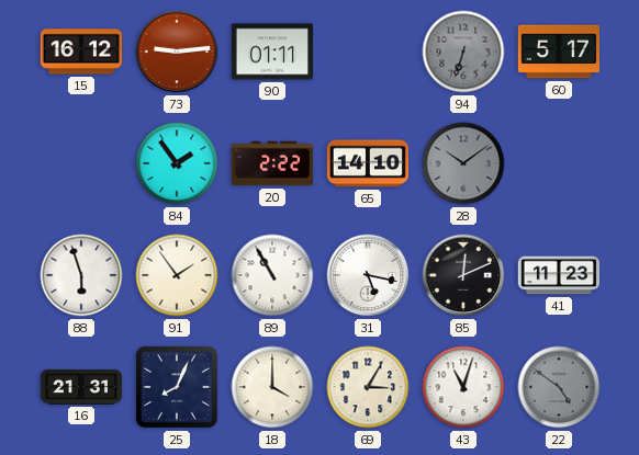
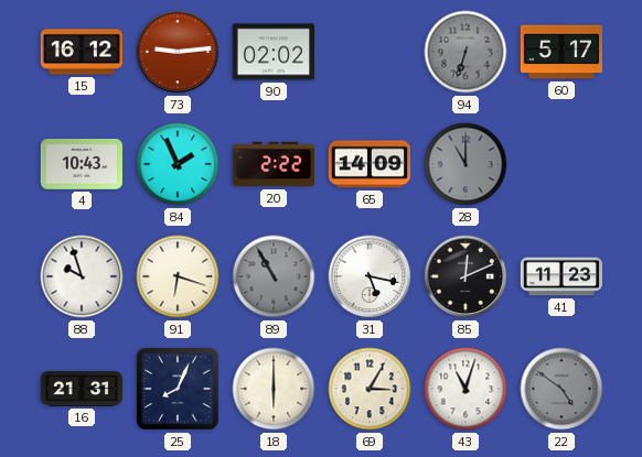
90: 01:11 -> 02:02 (272, 52)
4: none -> 10:43 (81, 165)
84: 1:54 -> 1:56 (178, 164)
65: 14:10 -> 14:09 (368, 164)
28: 10:09 -> 11:00 (466, 164)
88: 5:57 -> 9:57 (82, 276)
91: 1:54 -> 6:18 (178, 276)
89 dial: white -> grey (274, 276)
18: 4:00 -> 6:00 (274, 389)
